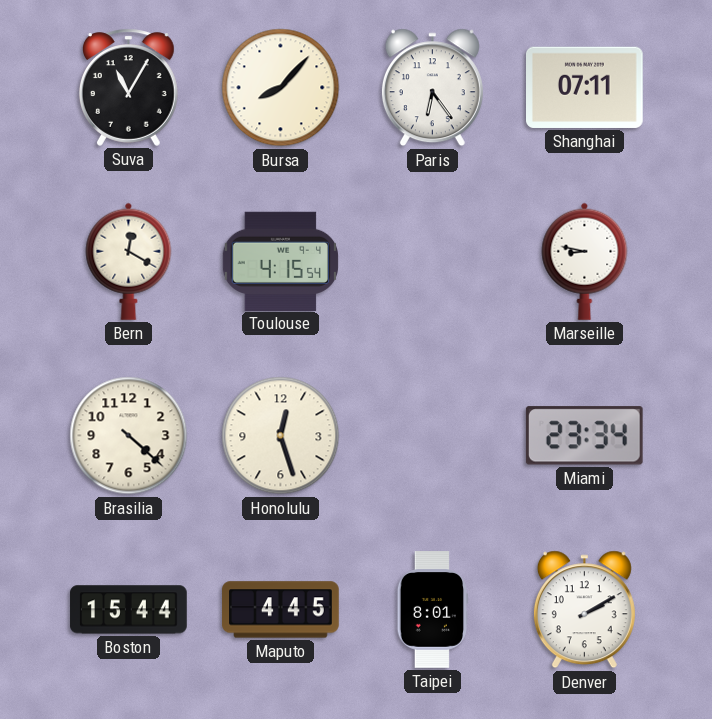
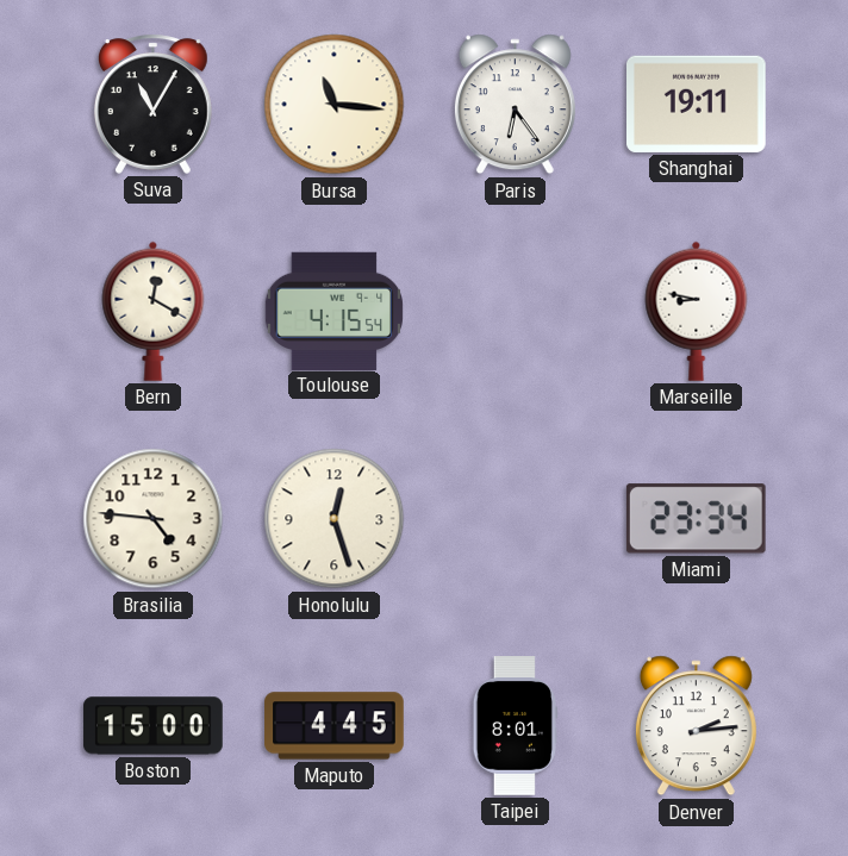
Bursa: 8:07 -> 11:16 (335, 105)
Shanghai: 07:11 -> 19:11 (697, 104)
Brasilia: 4:22 -> 4:46 (154, 519)
Boston: 15:44 -> 15:00 (154, 726)
Denver: 2:10 -> 2:14 (696, 726)
